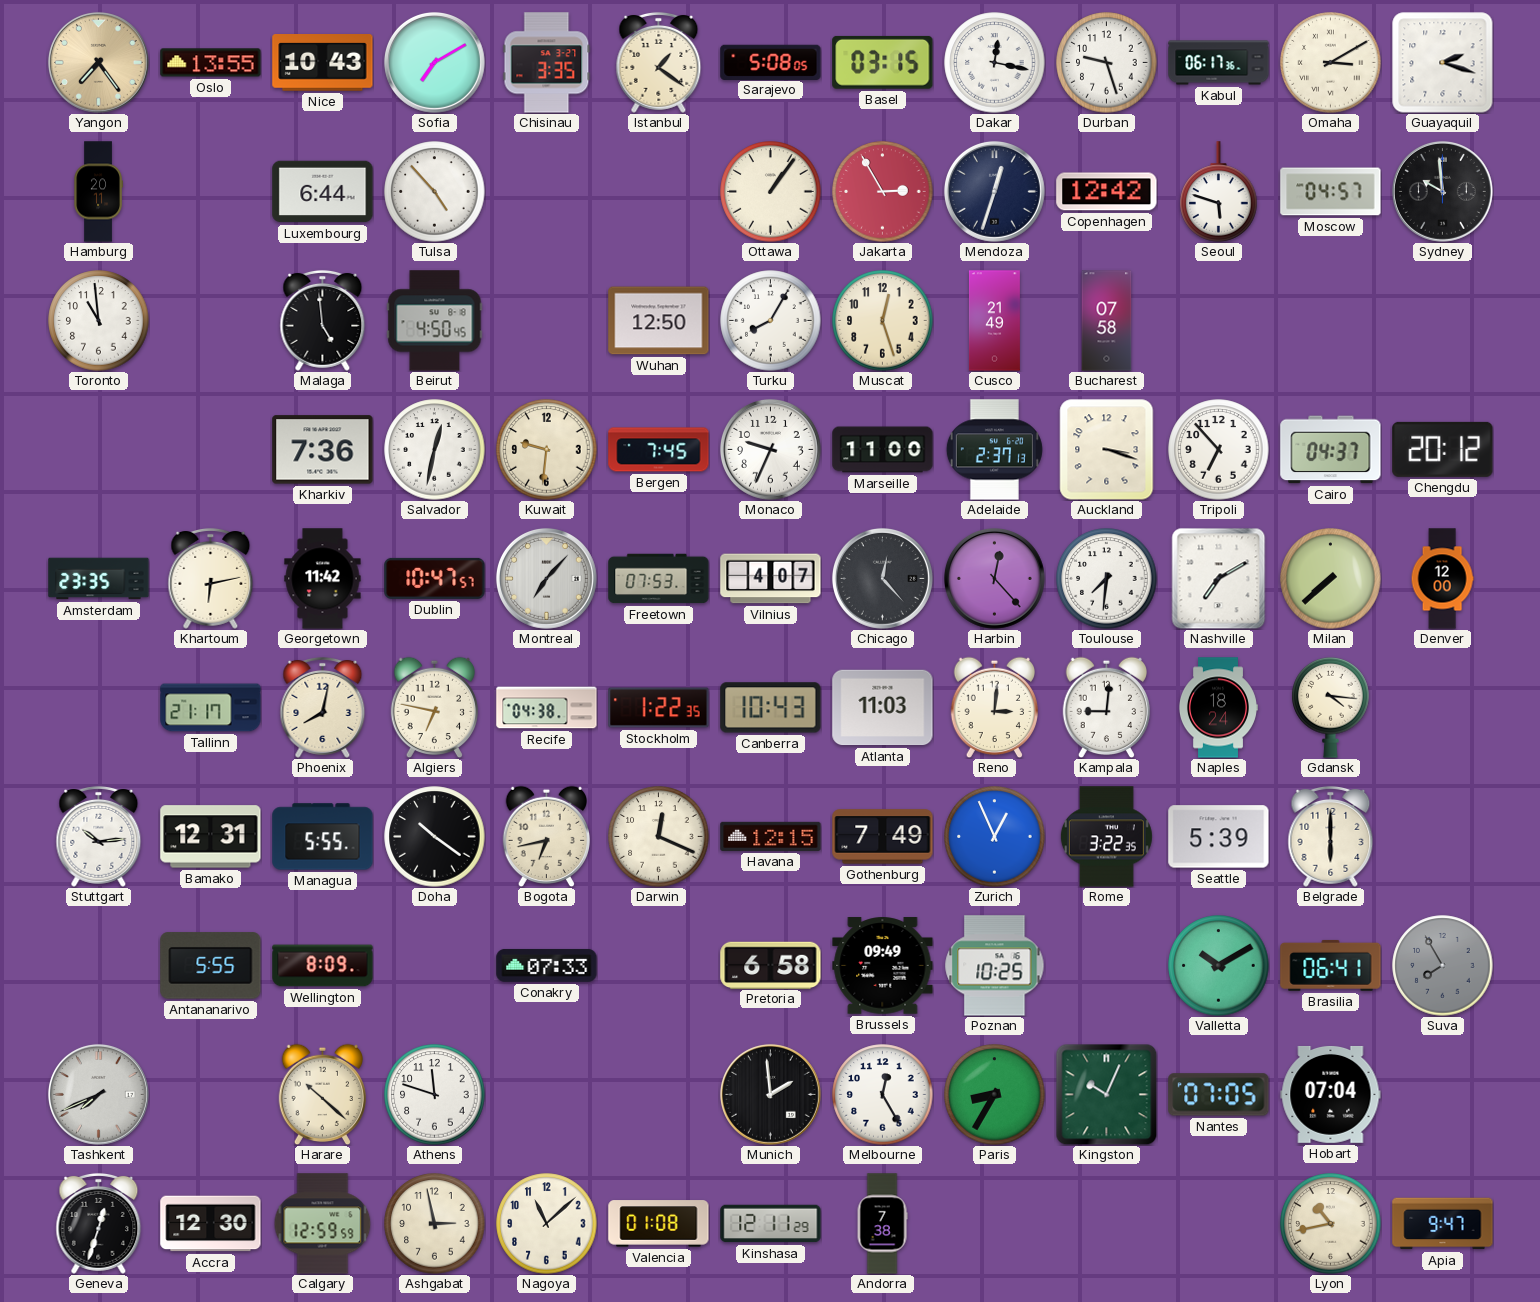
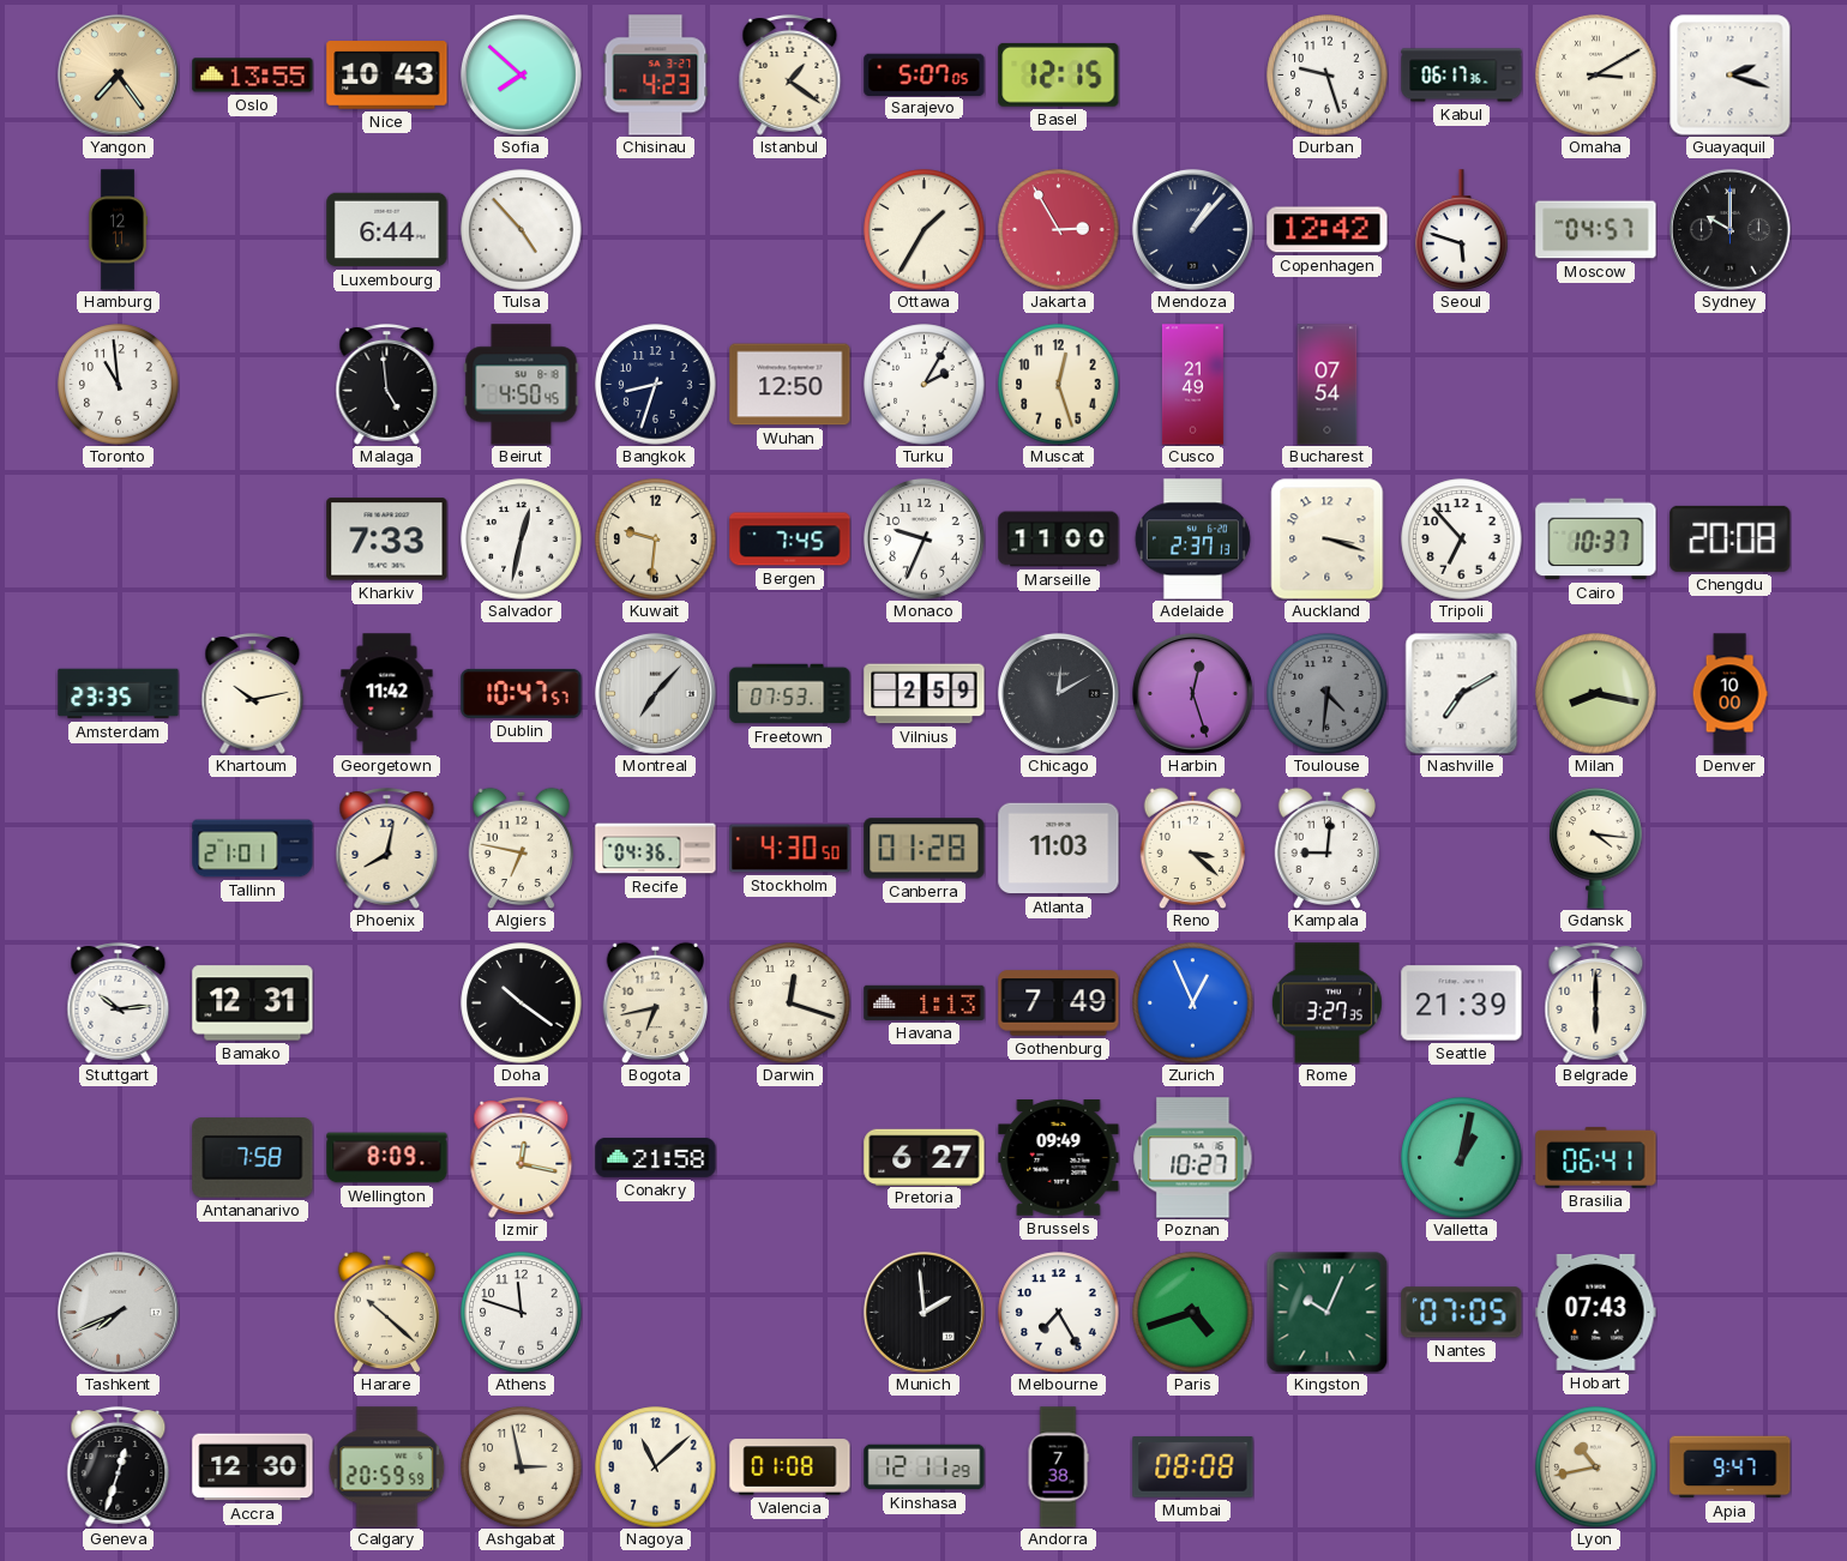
Sofia: 7:10 -> 7:52 (521, 74)
Chisinau: 3:35 -> 4:23 (656, 76)
Sarajevo: 5:08 -> 5:07 (925, 74)
Basel: 03:15 -> 12:15 (1059, 74)
Dakar: 12:17 -> none (995, 63)
Hamburg: 20:11 -> 12:11 (118, 230)
Ottawa: 1:06 -> 1:35 (925, 230)
Mendoza: 12:33 -> 1:07 (1192, 229)
Sydney: 9:59 -> 10:00 (1729, 229)
Bangkok: none -> 8:33 (656, 385)
Turku: 8:05 -> 2:05 (925, 385)
Bucharest: 07:58 -> 07:54 (1328, 385)
Kharkiv: 7:36 -> 7:33 (387, 540)
Cairo: 04:37 -> 10:37 (1596, 540)
Chengdu: 20:12 -> 20:08 (1731, 538)
Khartoum: 6:13 -> 10:13 (253, 693)
Vilnius: 4:07 -> 2:59 (925, 694)
Chicago: 12:23 -> 12:10 (1058, 693)
Harbin: 12:23 -> 12:27 (1192, 693)
Toulouse: 7:31 -> 4:31 (1328, 694)
Toulouse dial: white -> grey (1328, 694)
Milan: 7:38 -> 8:17 (1596, 694)
Denver: 12:00 -> 10:00 (1729, 694)
Tallinn: 21:17 -> 21:01 (253, 849)
Recife: 04:38 -> 04:36 (656, 849)
Stockholm: 1:22 -> 4:30 (790, 849)
Canberra: 10:43 -> 01:28 (925, 849)
Reno: 3:01 -> 3:22 (1192, 848)
Naples: 18:24 -> none (1218, 708)
Managua: 5:55 -> none (323, 837)
Darwin: 12:19 -> 12:18 (790, 1003)
Havana: 12:15 -> 1:13 (925, 1002)
Rome: 3:22 -> 3:27 (1326, 1003)
Seattle: 5:39 -> 21:39 (1462, 1003)
Antananarivo: 5:55 -> 7:58 (253, 1158)
Izmir: none -> 12:17 (522, 1157)
Conakry: 07:33 -> 21:58 (656, 1158)
Pretoria: 6:58 -> 6:27 (925, 1157)
Poznan: 10:25 -> 10:27 (1193, 1158)
Valletta: 10:10 -> 1:02 (1462, 1158)
Suva: 7:55 -> none (1443, 966)
Melbourne: 12:25 -> 7:25 (1059, 1313)
Paris: 8:35 -> 4:42 (1193, 1313)
Hobart: 07:04 -> 07:43 (1596, 1312)
Calgary: 12:59 -> 20:59 (387, 1467)
Mumbai: none -> 08:08 (1193, 1467)
